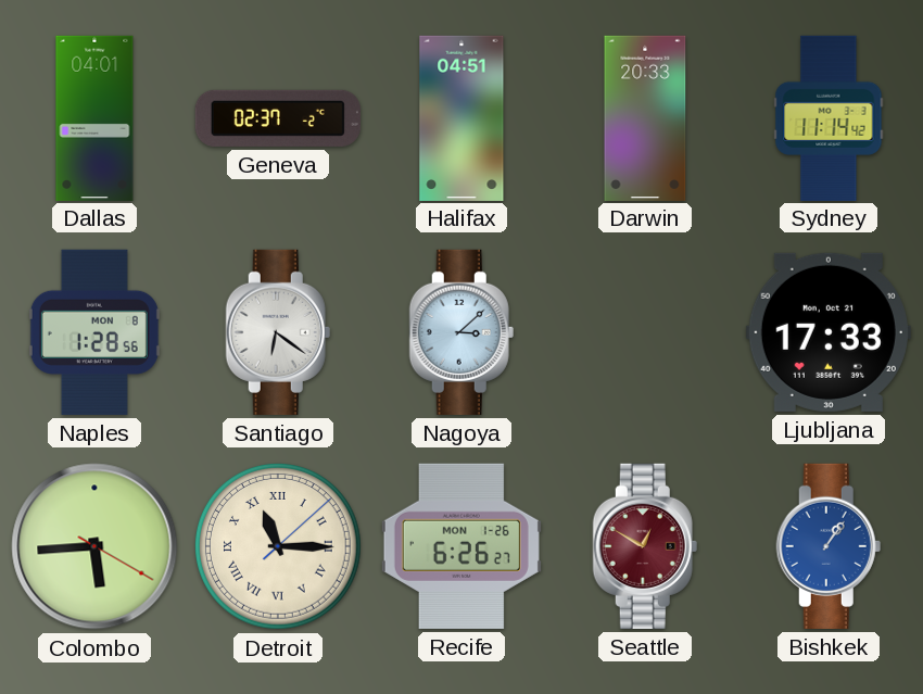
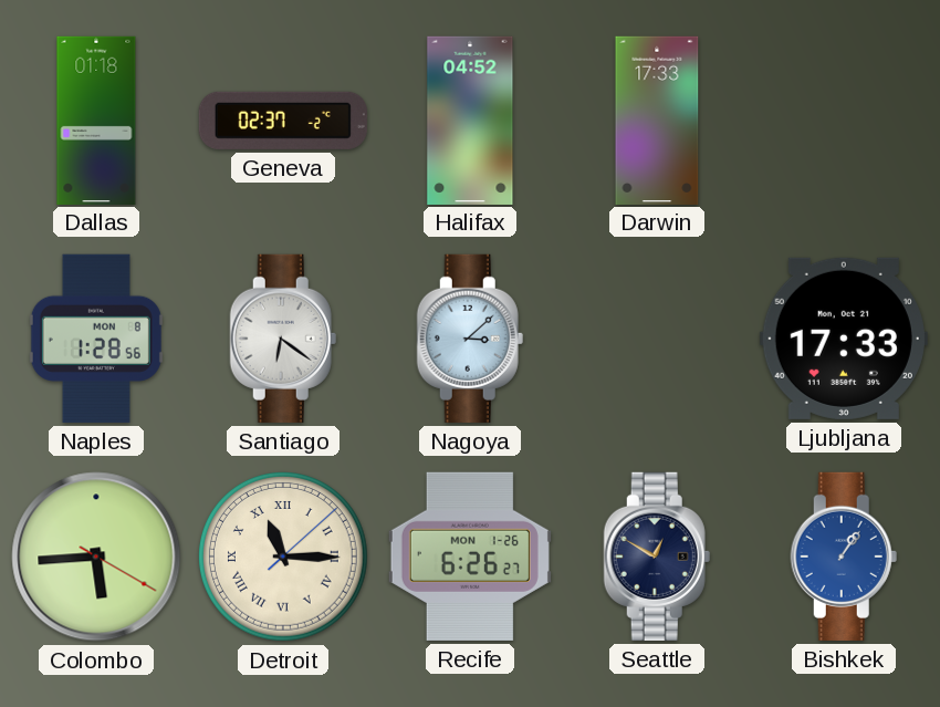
Dallas: 04:01 -> 01:18 (96, 119)
Halifax: 04:51 -> 04:52 (470, 119)
Darwin: 20:33 -> 17:33 (657, 119)
Sydney: 11:14 -> none (829, 117)
Seattle dial: burgundy -> navy (657, 557)
